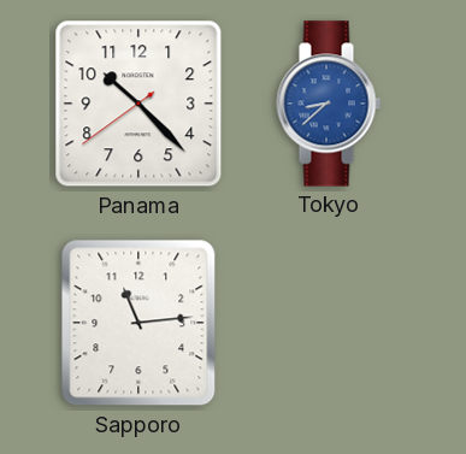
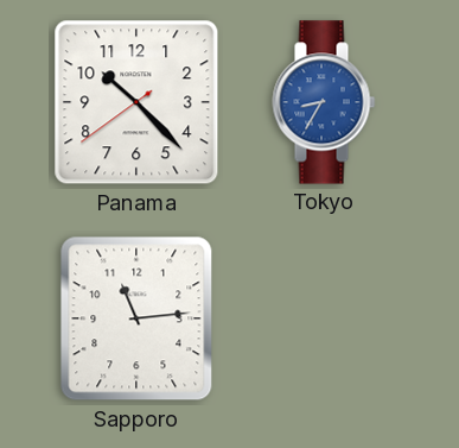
Tokyo: 8:38 -> 8:35 (324, 102)
